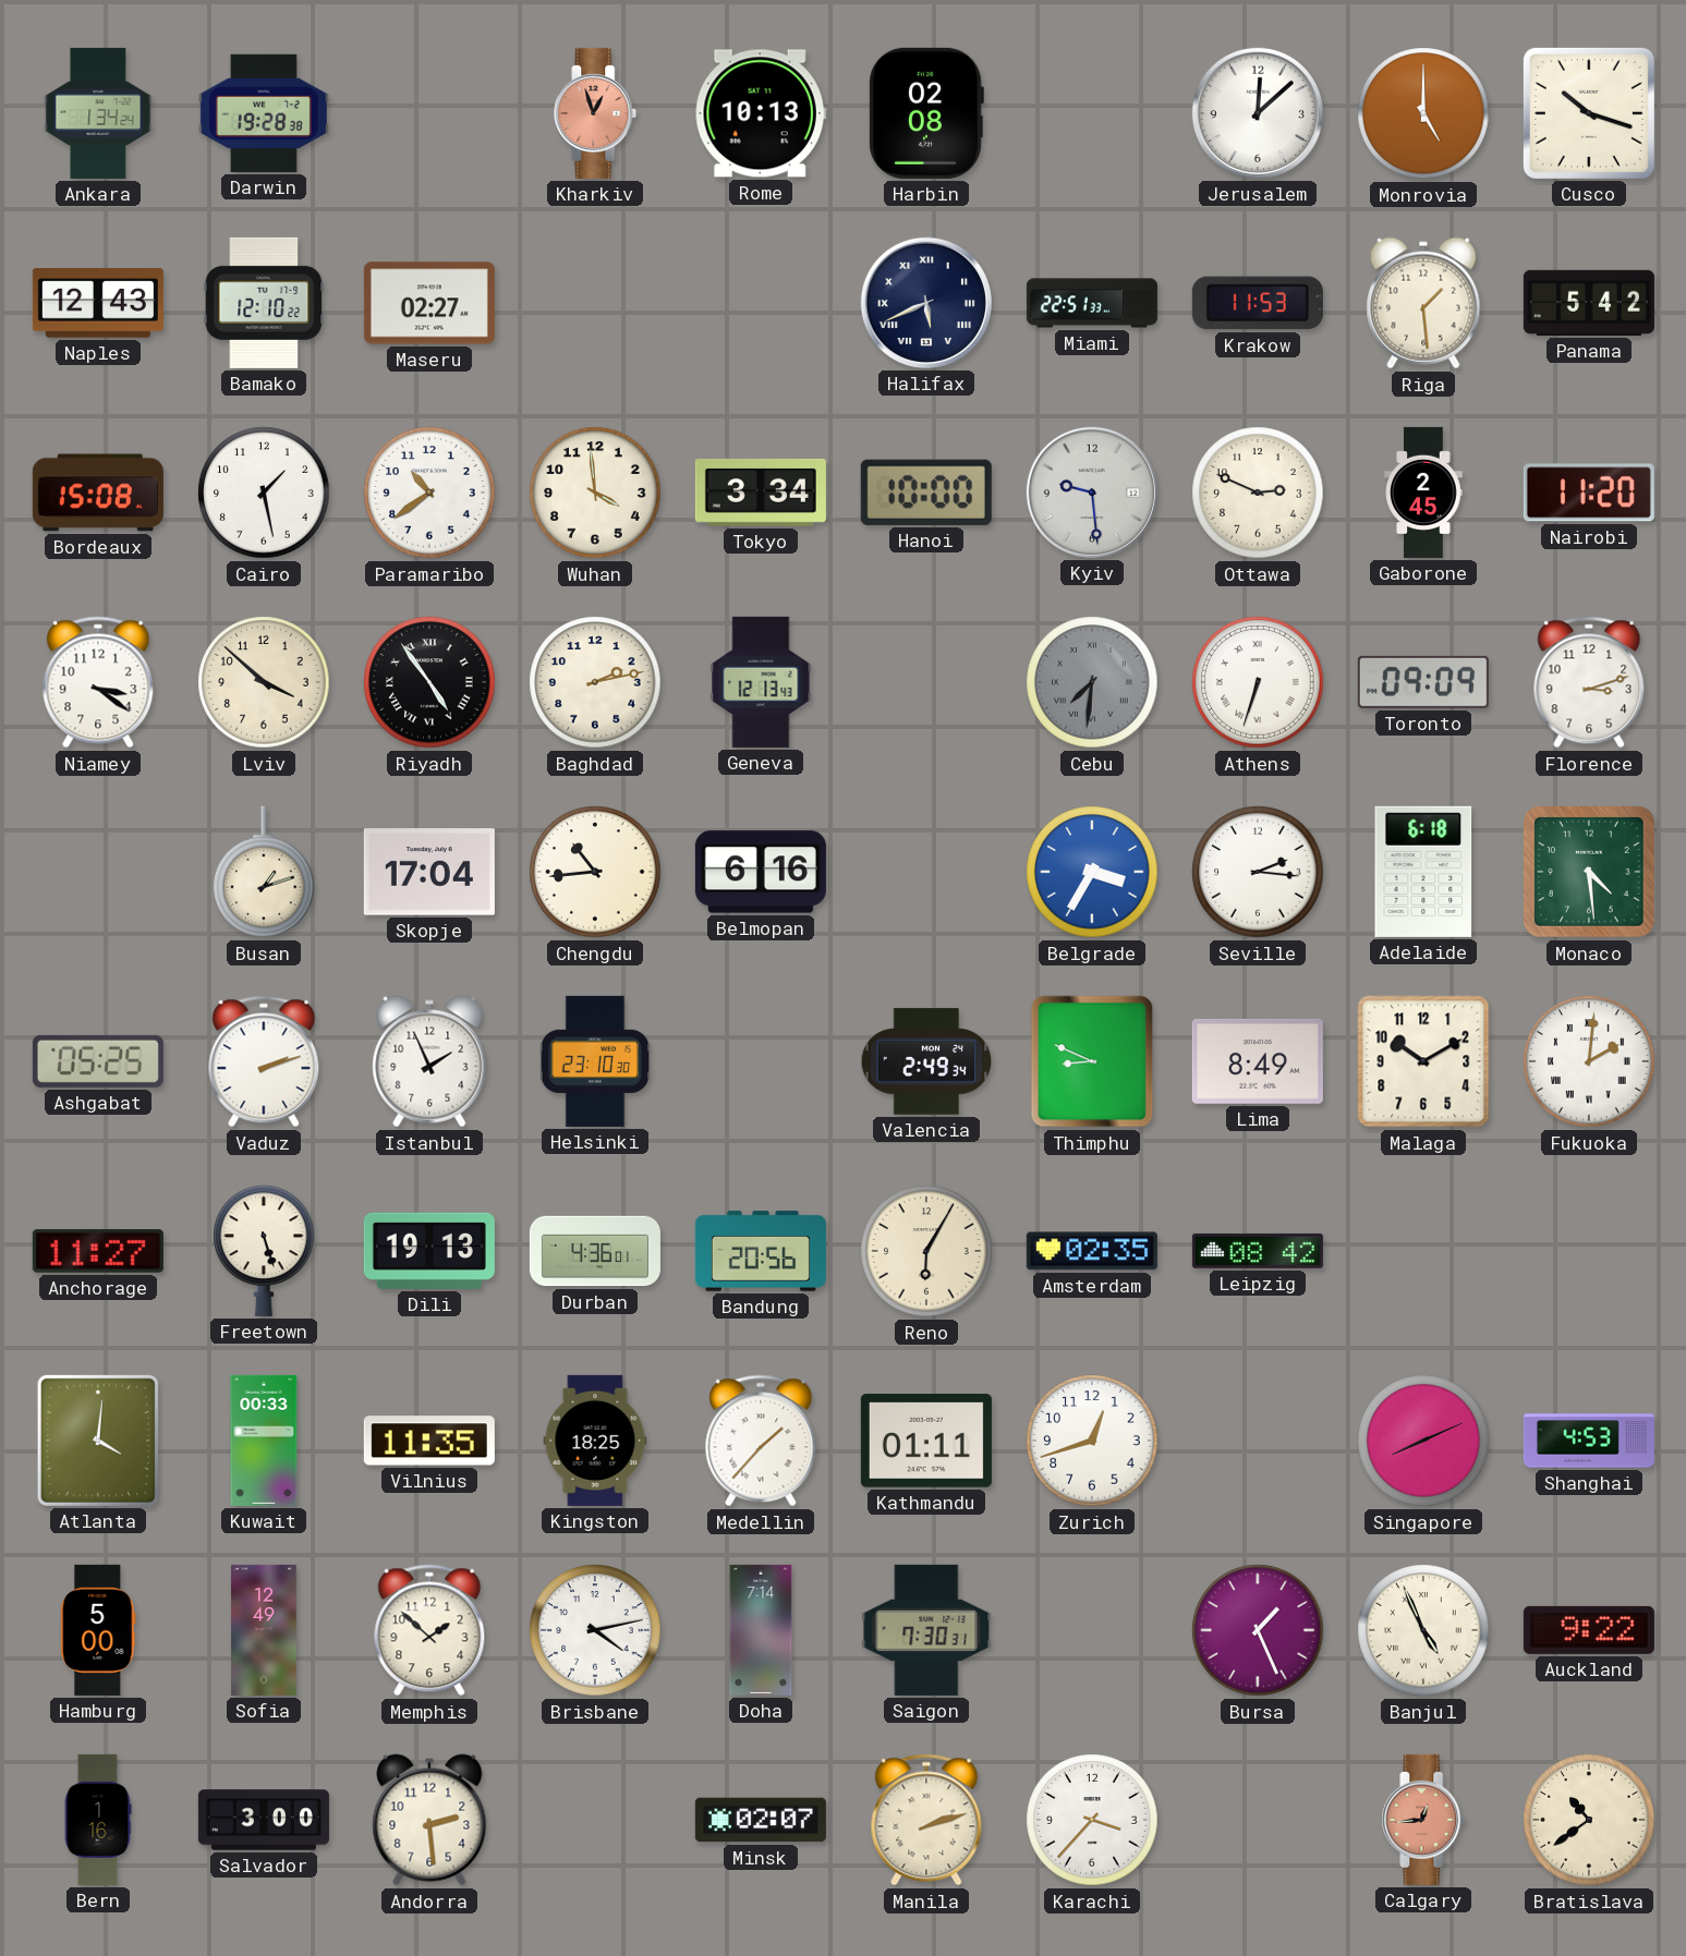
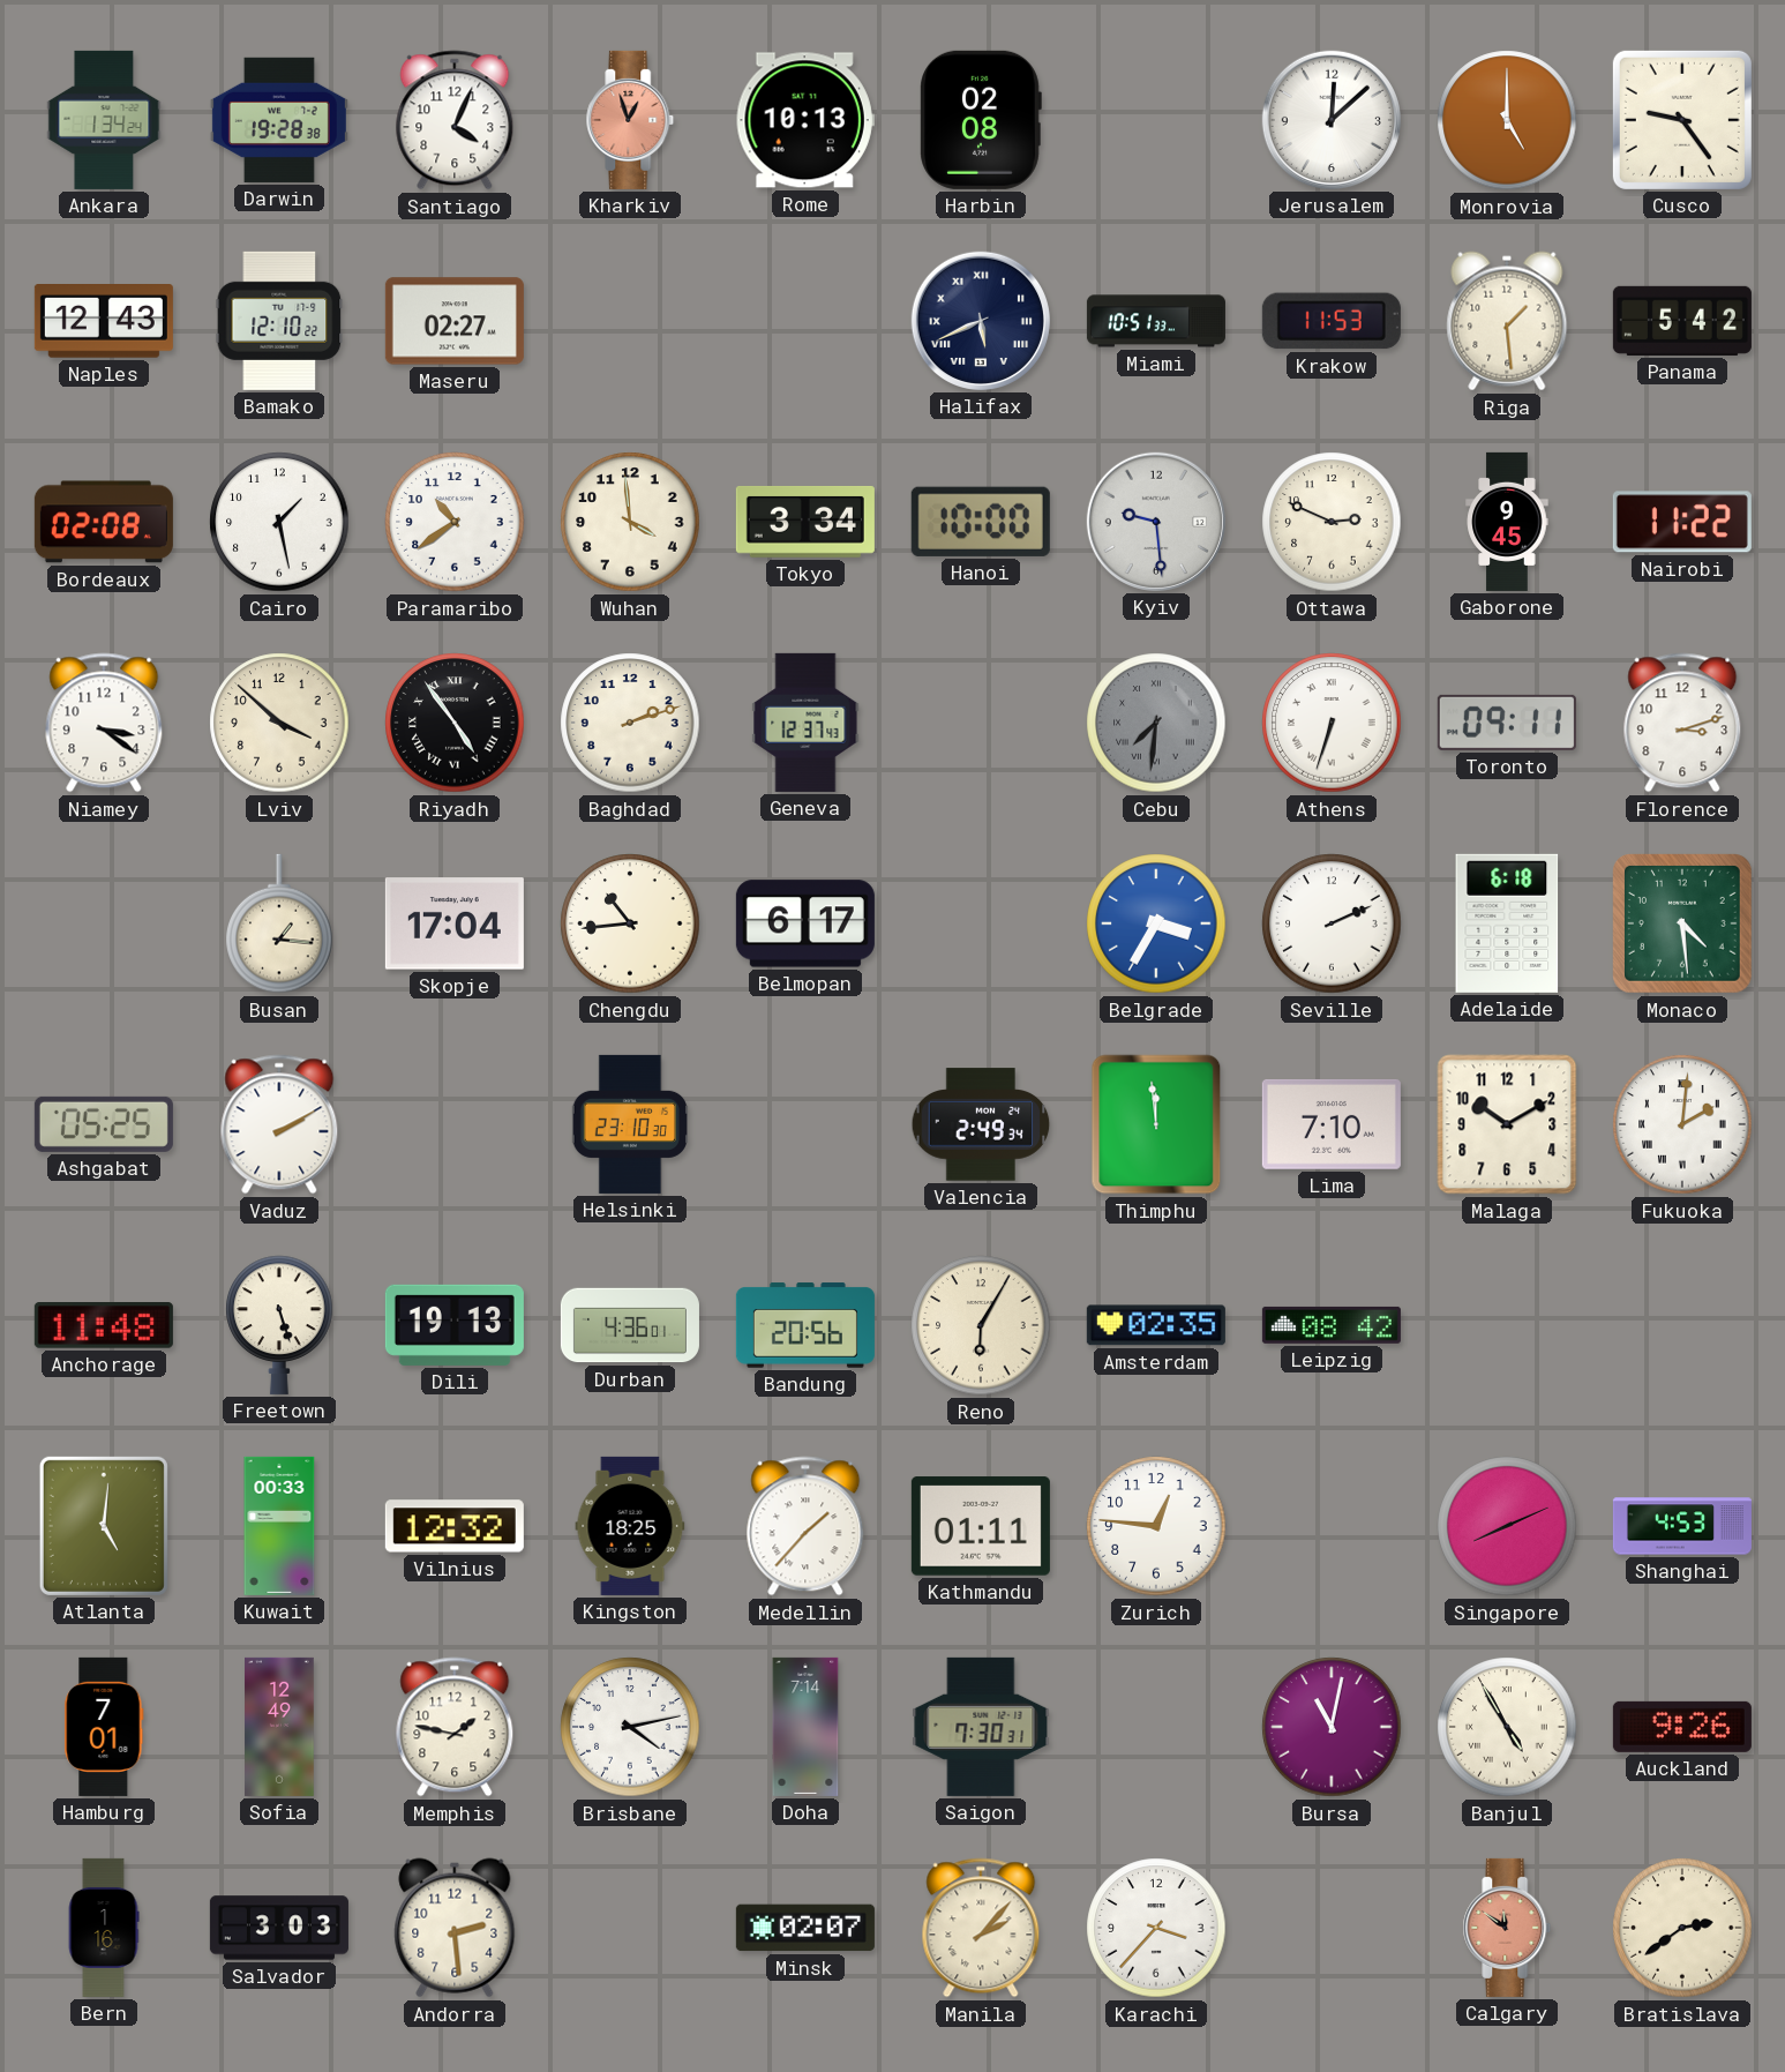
Santiago: none -> 4:04 (455, 120)
Cusco: 10:18 -> 9:24 (1682, 120)
Miami: 22:51 -> 10:51 (1156, 321)
Bordeaux: 15:08 -> 02:08 (104, 522)
Gaborone: 2:45 -> 9:45 (1507, 522)
Nairobi: 11:20 -> 11:22 (1682, 522)
Baghdad: 2:13 -> 2:12 (630, 723)
Geneva: 12:13 -> 12:37 (805, 723)
Toronto: 09:09 -> 09:11 (1507, 723)
Busan: 1:12 -> 1:16 (279, 923)
Belmopan: 6:16 -> 6:17 (805, 923)
Seville: 2:16 -> 2:11 (1332, 923)
Vaduz: 2:12 -> 2:10 (279, 1124)
Istanbul: 1:56 -> none (429, 1061)
Thimphu: 8:49 -> 11:59 (1156, 1124)
Lima: 8:49 -> 7:10 (1332, 1124)
Anchorage: 11:27 -> 11:48 (104, 1326)
Atlanta: 4:01 -> 5:01 (104, 1526)
Vilnius: 11:35 -> 12:32 (455, 1526)
Zurich: 12:42 -> 12:46 (1156, 1526)
Hamburg: 5:00 -> 7:01 (104, 1727)
Memphis: 1:52 -> 1:47 (455, 1727)
Bursa: 1:26 -> 11:02 (1332, 1727)
Banjul: 4:56 -> 4:55 (1507, 1727)
Auckland: 9:22 -> 9:26 (1682, 1727)
Salvador: 3:00 -> 3:03 (279, 1928)
Manila: 2:12 -> 2:07 (981, 1928)
Calgary: 12:44 -> 11:51 (1507, 1928)
Bratislava: 10:39 -> 2:39 (1682, 1928)
